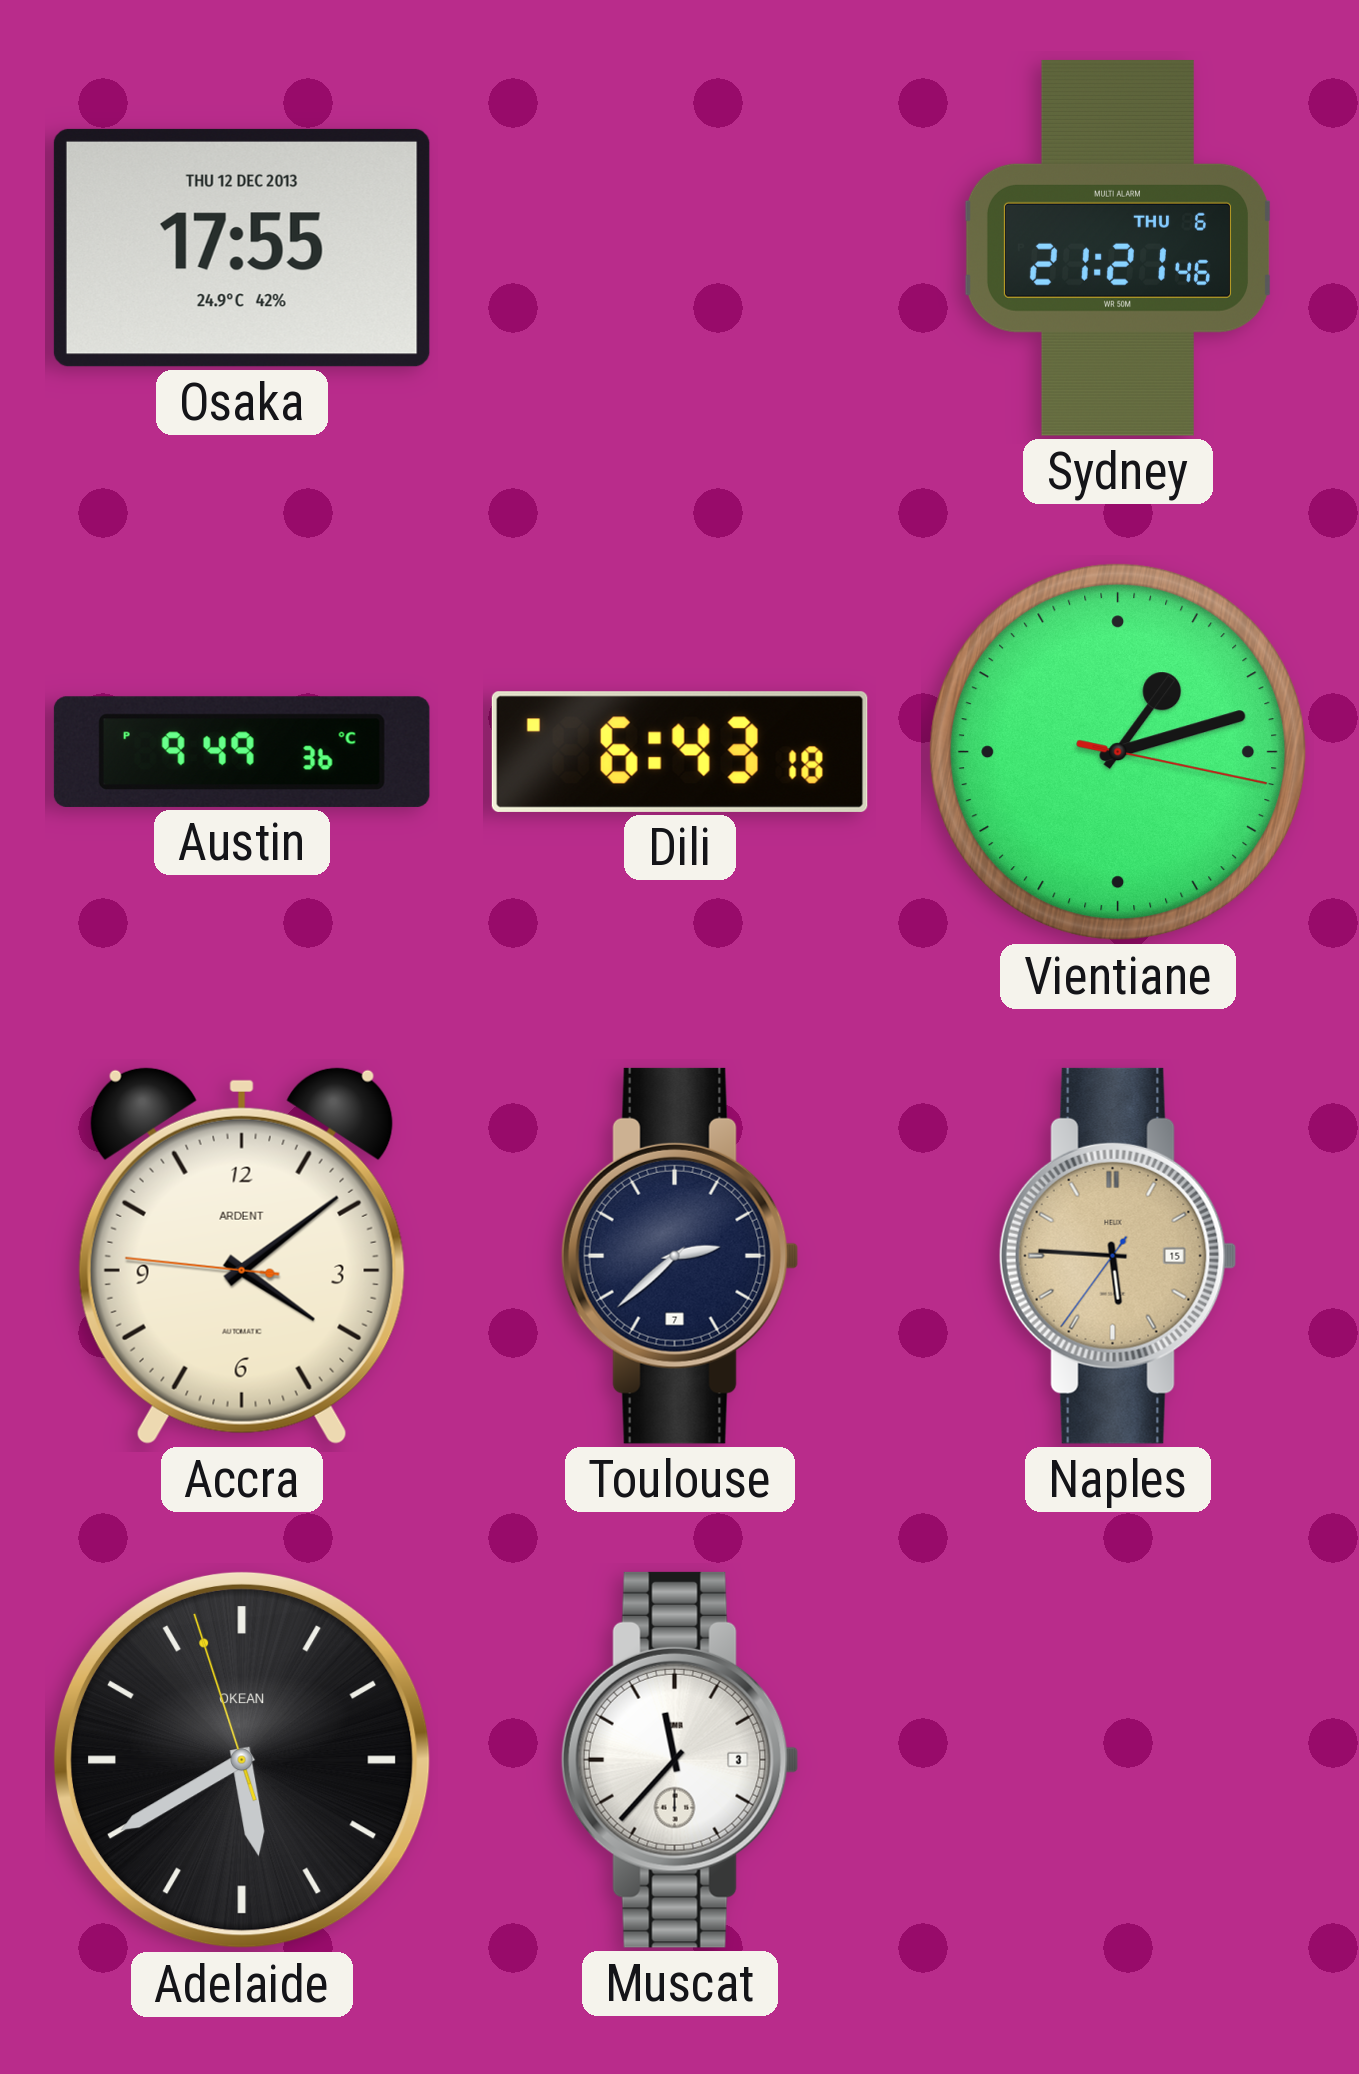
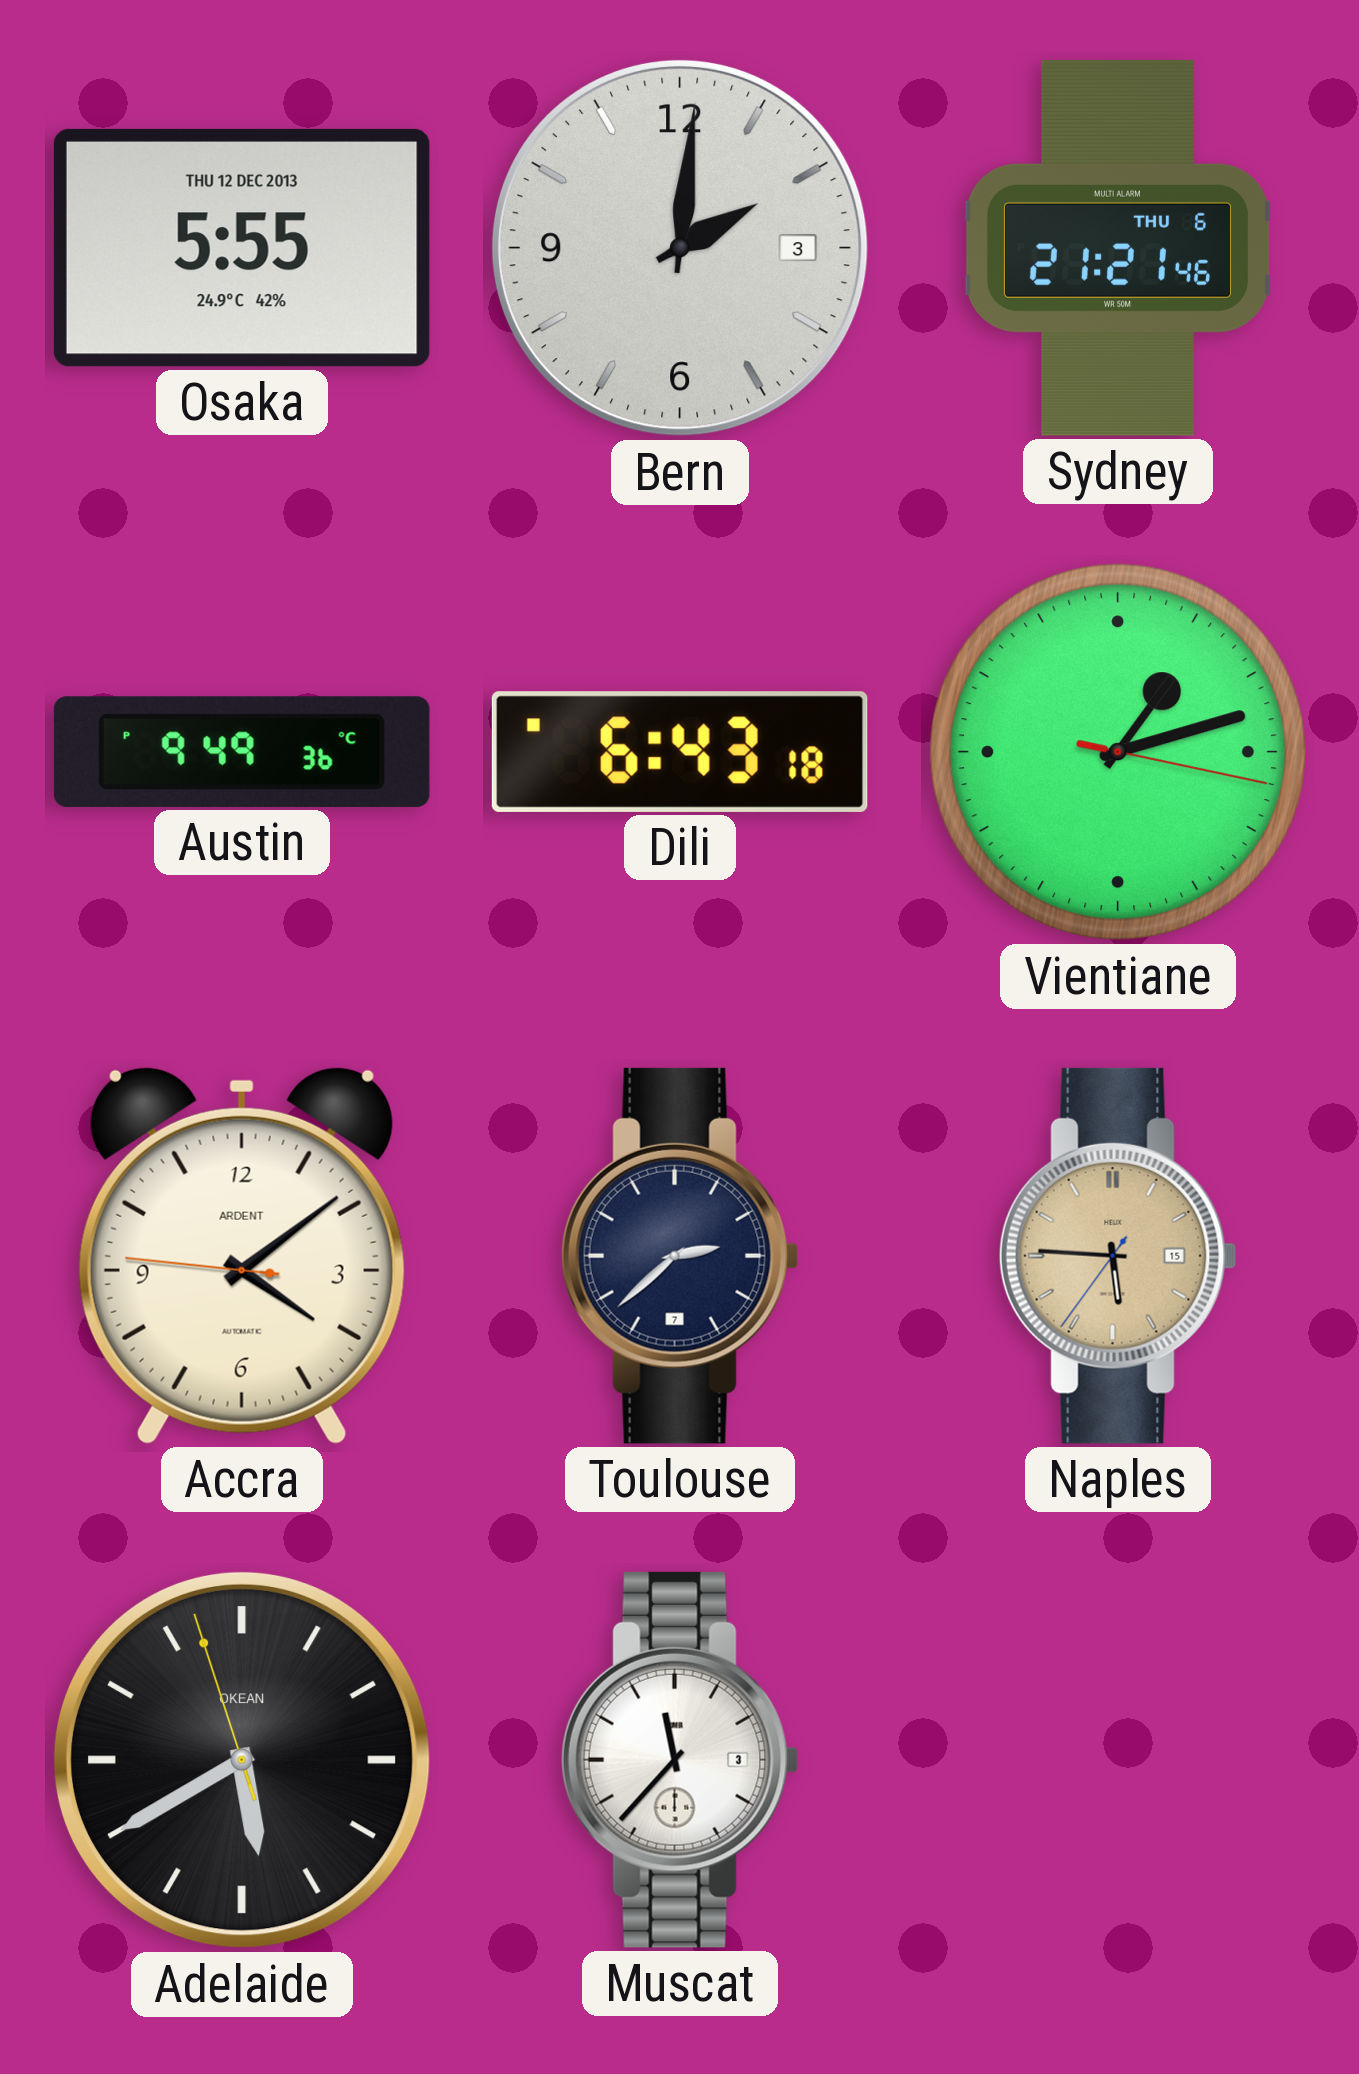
Osaka: 17:55 -> 5:55 (242, 248)
Bern: none -> 2:01 (680, 248)
